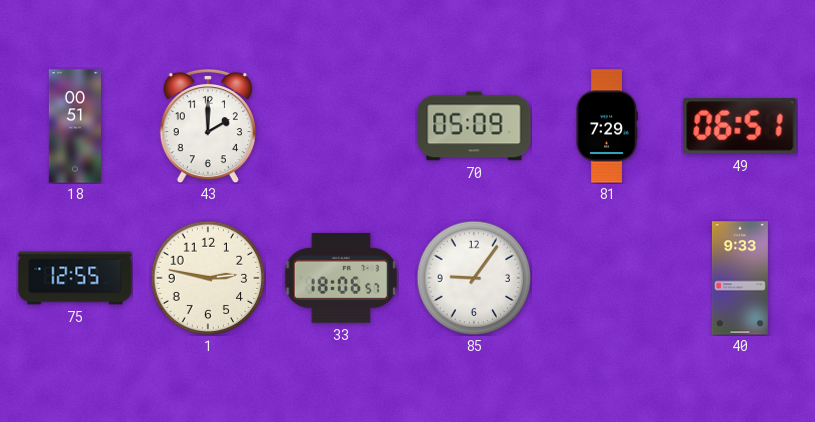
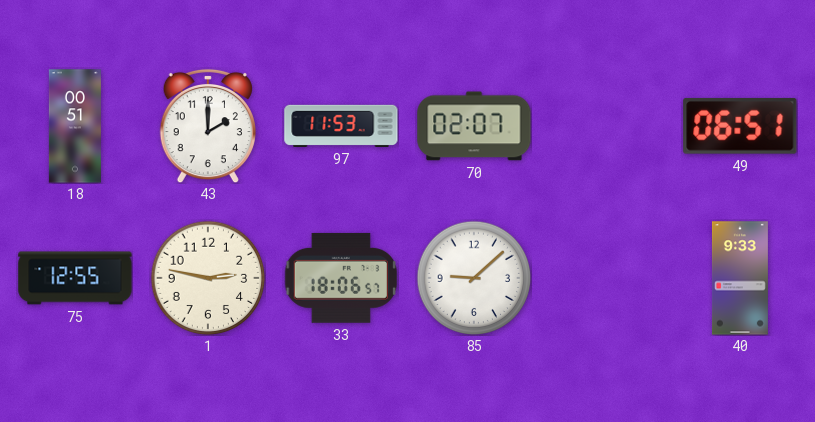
97: none -> 11:53 (341, 126)
70: 05:09 -> 02:07 (474, 126)
81: 7:29 -> none (607, 126)
85: 9:06 -> 9:08 (474, 278)
